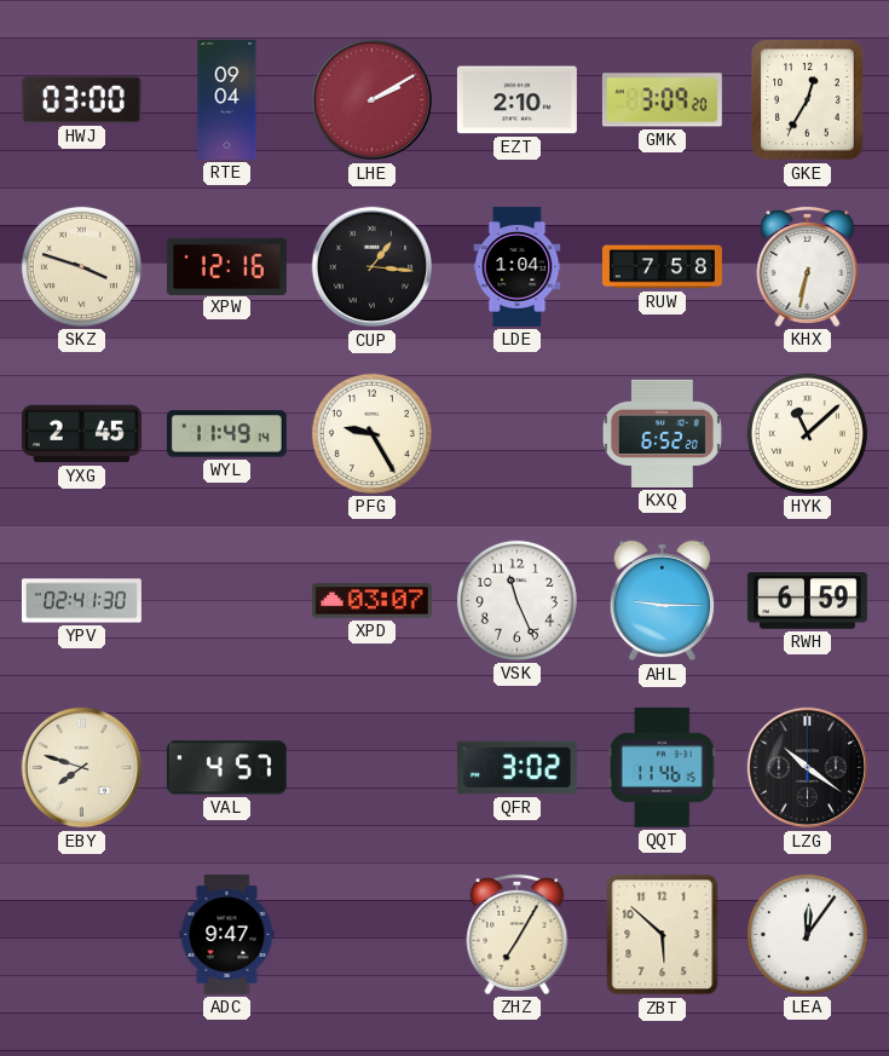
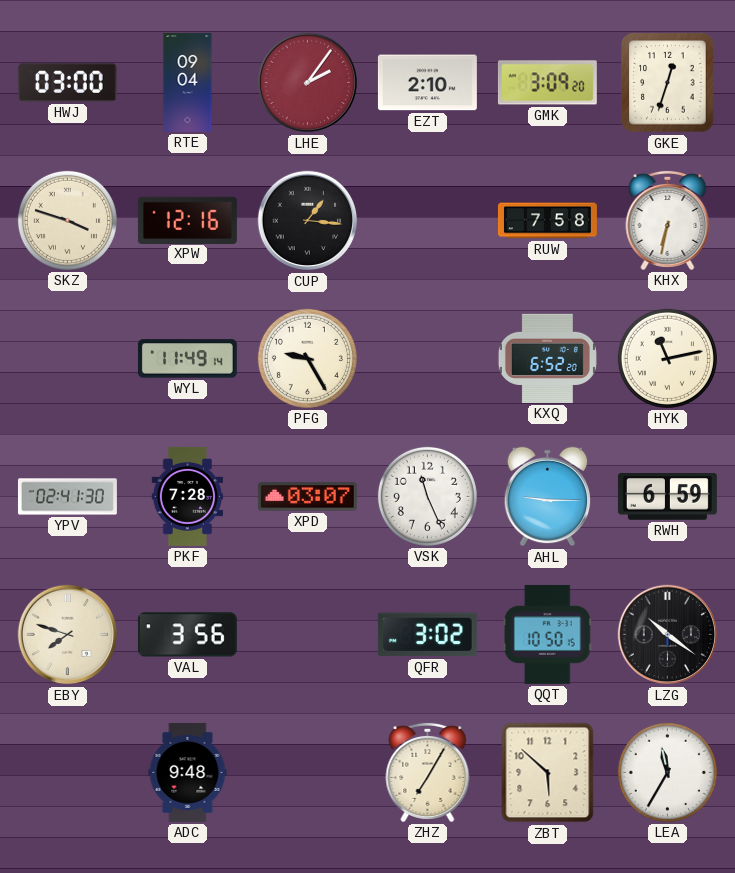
LHE: 2:10 -> 2:06 (308, 83)
GKE: 12:35 -> 12:33 (668, 83)
LDE: 1:04 -> none (518, 266)
YXG: 2:45 -> none (81, 434)
HYK: 11:08 -> 11:13 (667, 358)
PKF: none -> 7:28 (187, 496)
VAL: 4:57 -> 3:56 (187, 635)
QQT: 11:46 -> 10:50 (548, 634)
ADC: 9:47 -> 9:48 (188, 772)
LEA: 12:06 -> 11:35 (667, 772)
